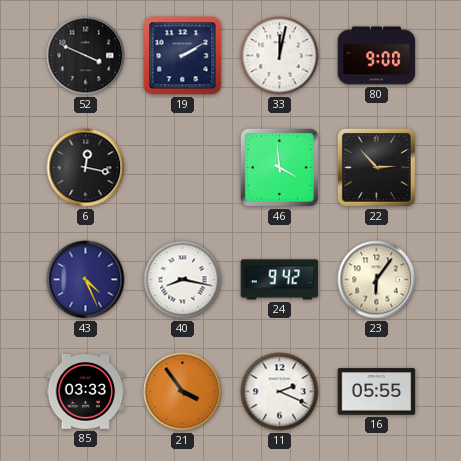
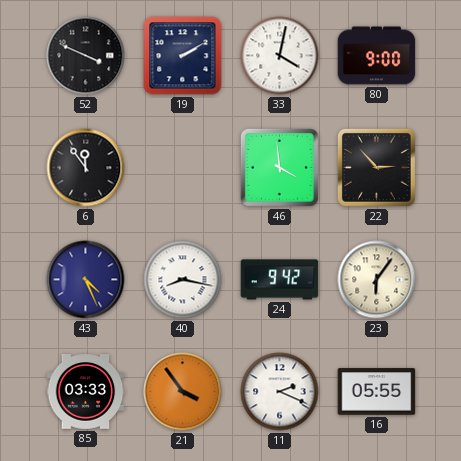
33: 12:02 -> 4:02 (280, 56)
6: 12:17 -> 11:54 (86, 168)
